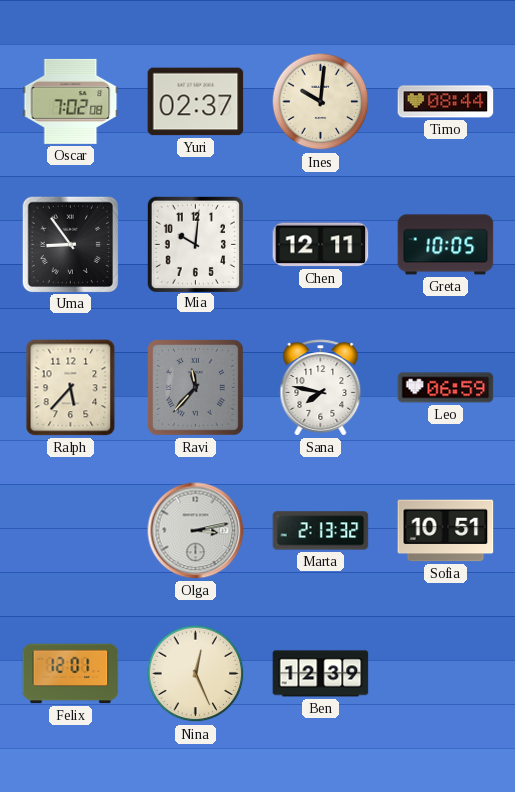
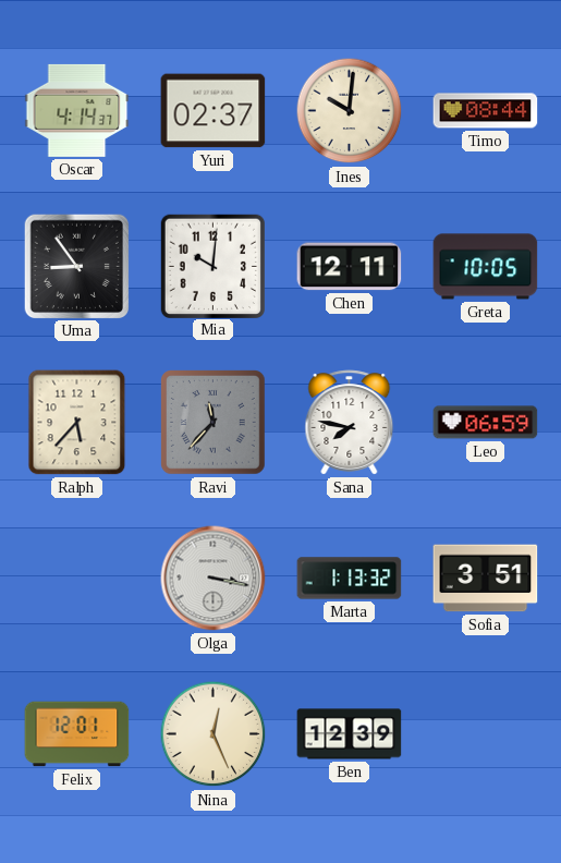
Oscar: 7:02 -> 4:14 (77, 110)
Olga: 3:13 -> 3:17 (214, 579)
Marta: 2:13 -> 1:13 (350, 579)
Sofia: 10:51 -> 3:51 (486, 579)
